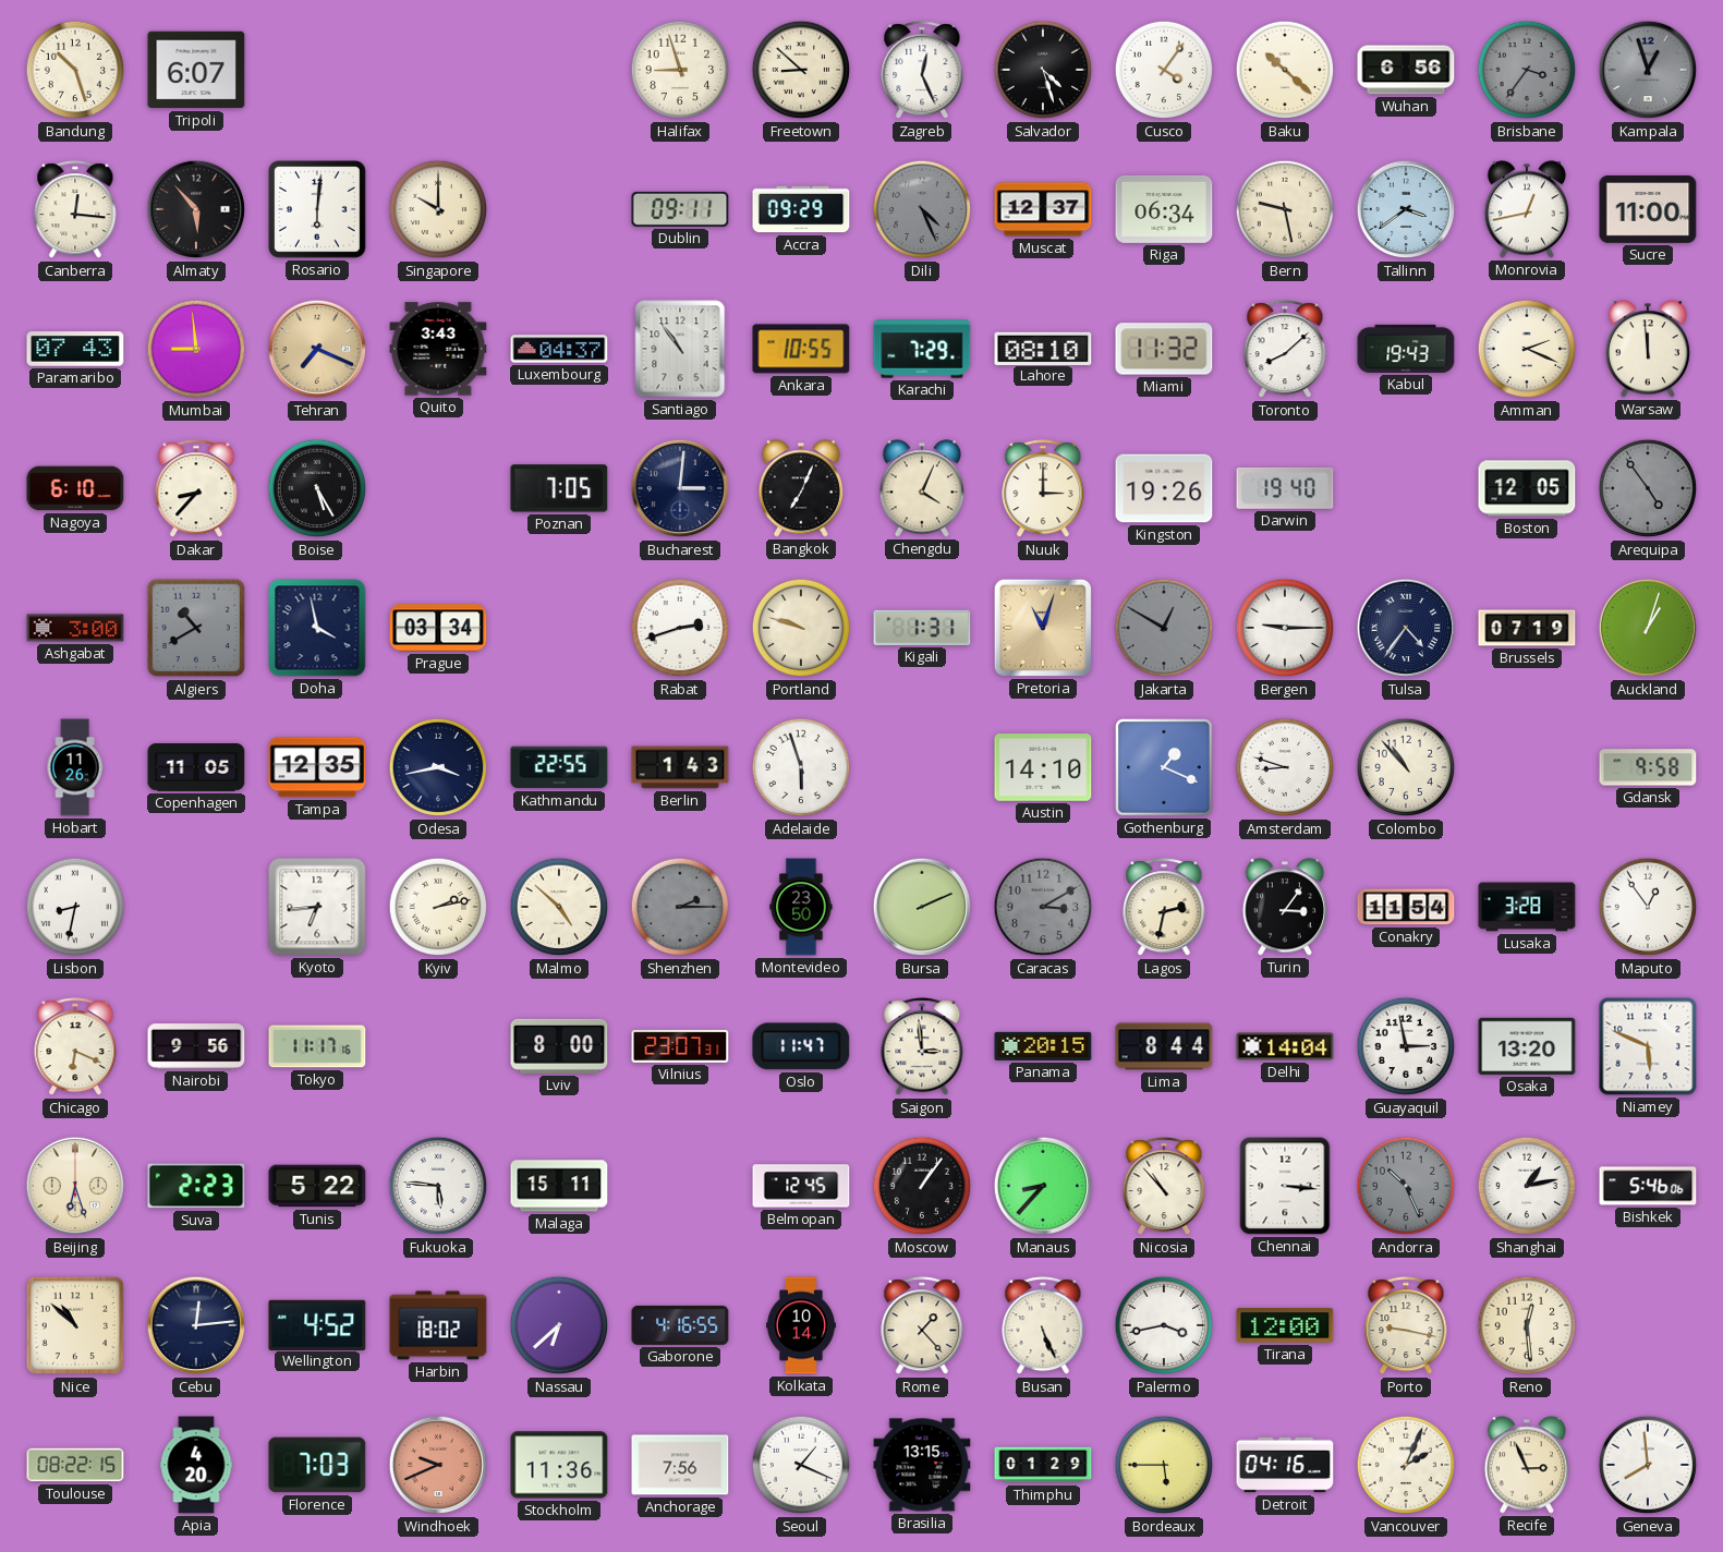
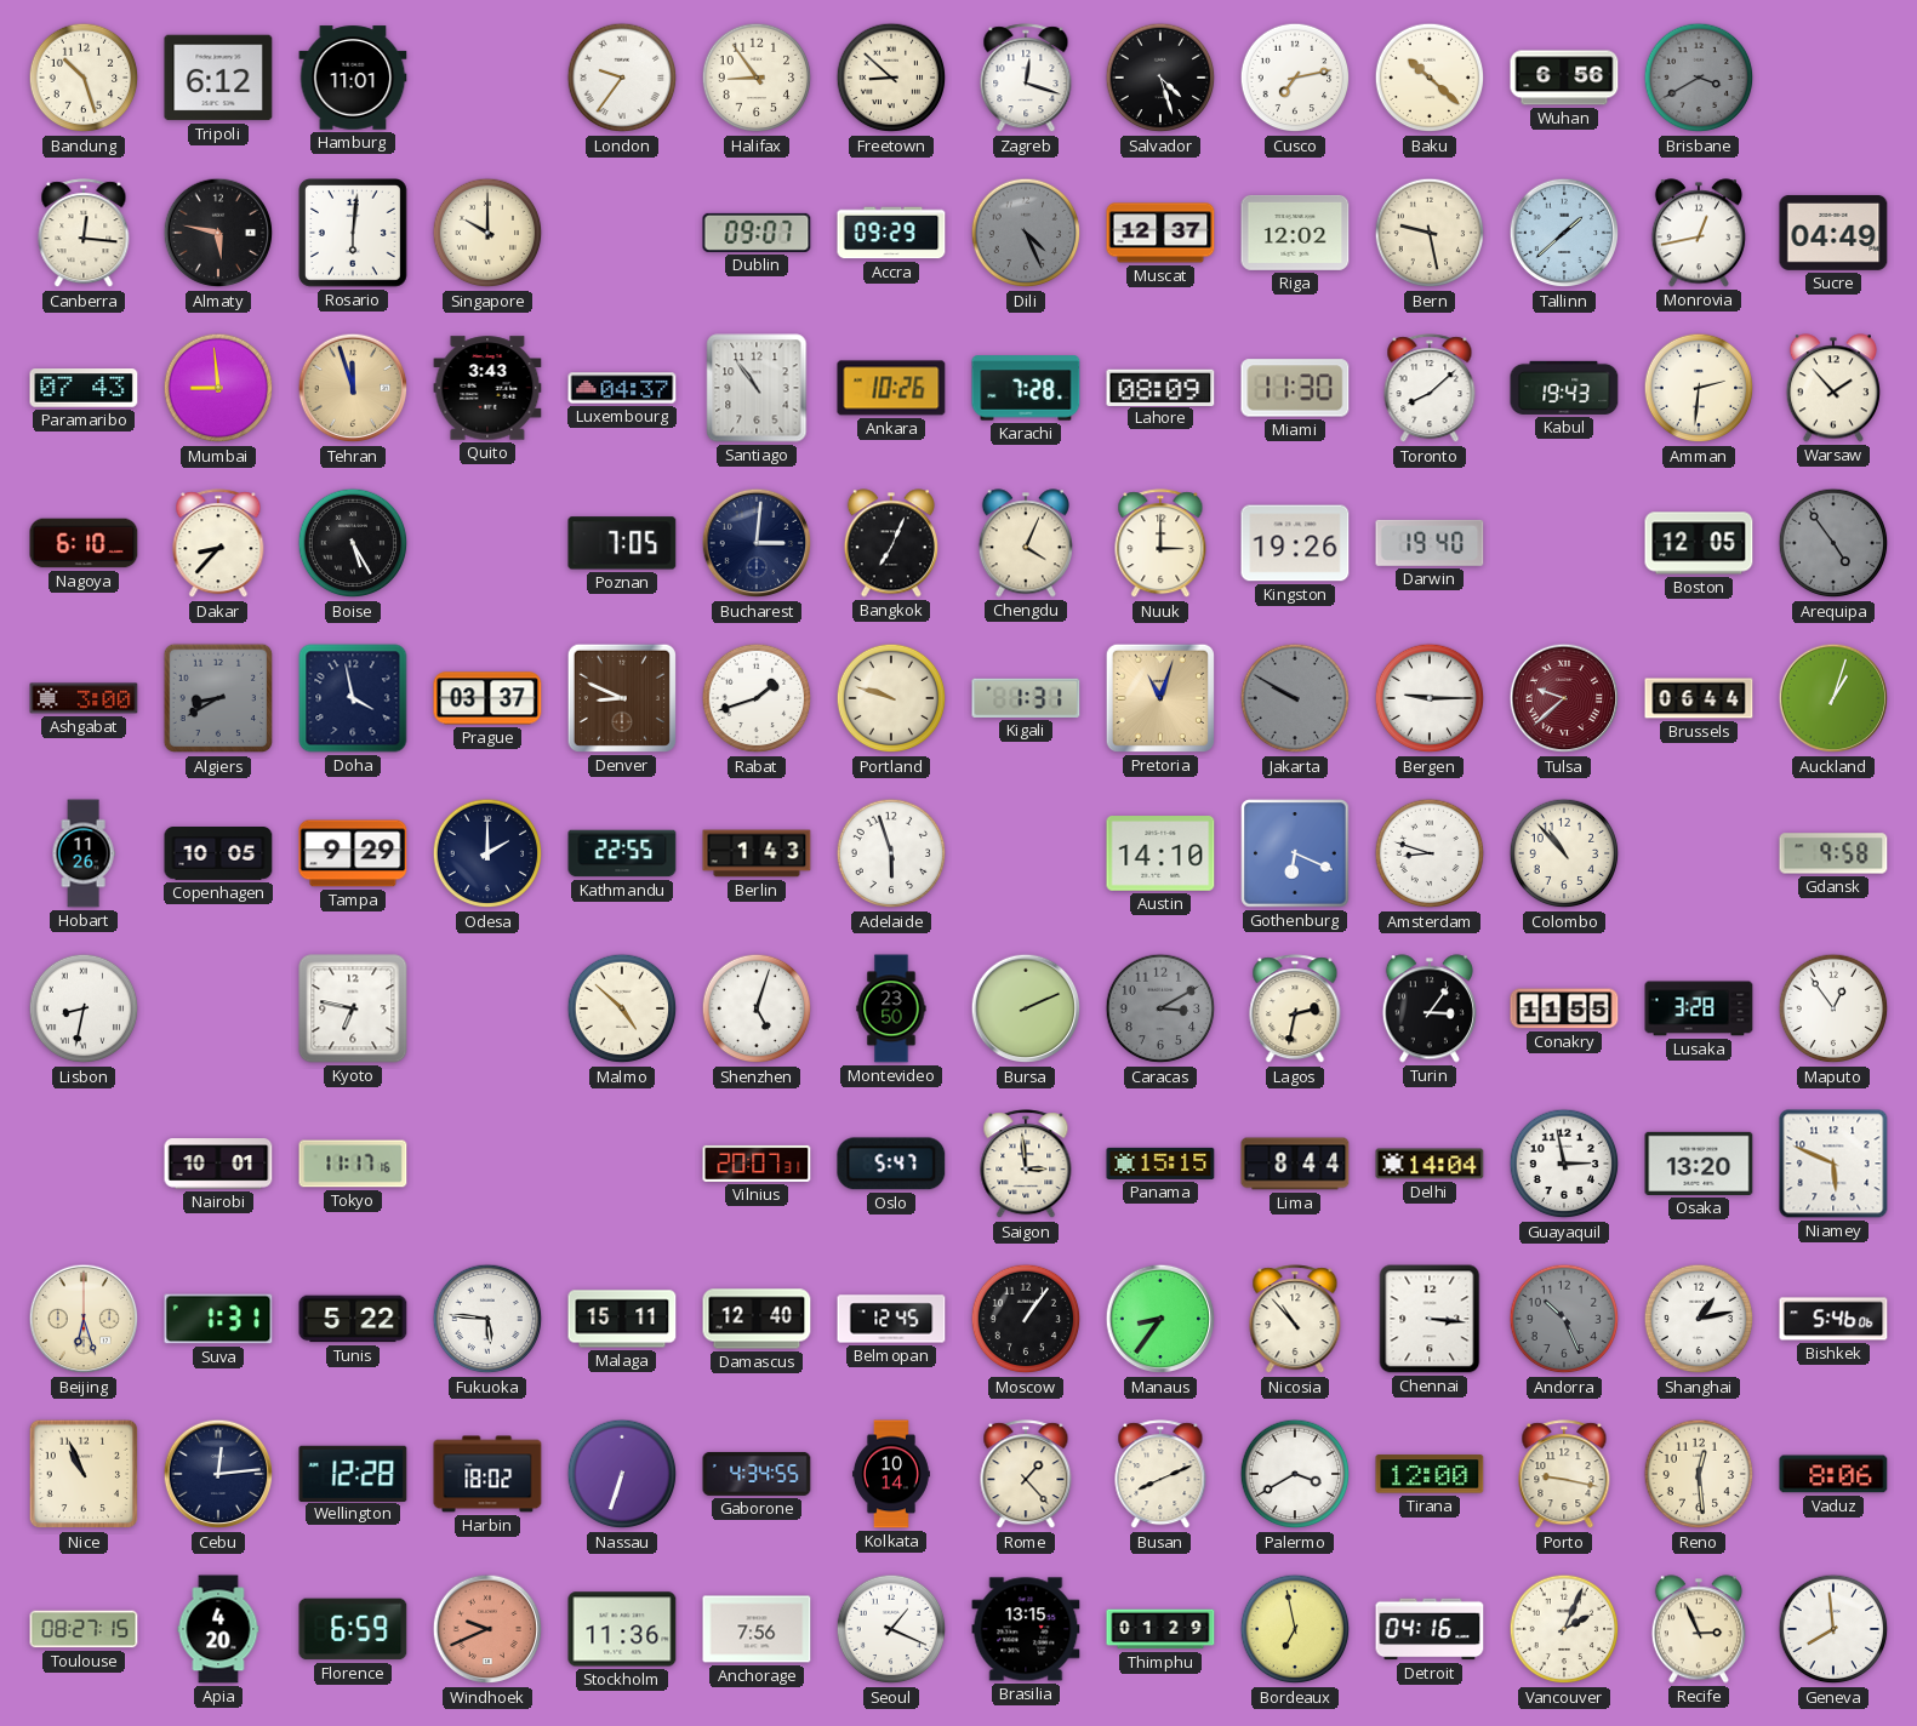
Tripoli: 6:07 -> 6:12 (218, 78)
Hamburg: none -> 11:01 (353, 78)
London: none -> 9:36 (622, 78)
Halifax: 8:57 -> 8:54 (757, 78)
Zagreb: 12:26 -> 12:18 (1026, 79)
Cusco: 4:06 -> 7:13 (1295, 78)
Brisbane: 3:36 -> 3:40 (1699, 78)
Kampala: 12:57 -> none (1648, 70)
Almaty: 5:53 -> 5:47 (218, 233)
Dublin: 09:11 -> 09:07 (757, 233)
Riga: 06:34 -> 12:02 (1295, 233)
Tallinn: 3:39 -> 1:38 (1564, 233)
Sucre: 11:00 -> 04:49 (1833, 233)
Tehran: 7:19 -> 11:57 (353, 388)
Ankara: 10:55 -> 10:26 (891, 388)
Karachi: 7:29 -> 7:28 (1026, 388)
Lahore: 08:10 -> 08:09 (1160, 387)
Miami: 11:32 -> 11:30 (1295, 388)
Amman: 2:19 -> 2:31 (1699, 388)
Warsaw: 11:59 -> 1:53 (1833, 388)
Algiers: 10:40 -> 8:40 (218, 698)
Prague: 03:34 -> 03:37 (487, 698)
Denver: none -> 8:49 (622, 698)
Rabat: 2:42 -> 1:42 (757, 698)
Jakarta: 12:50 -> 9:50 (1295, 698)
Tulsa: 4:36 -> 9:38 (1564, 698)
Tulsa dial: navy -> burgundy (1564, 698)
Brussels: 07:19 -> 06:44 (1699, 698)
Copenhagen: 11:05 -> 10:05 (218, 855)
Tampa: 12:35 -> 9:29 (353, 853)
Odesa: 3:43 -> 2:00 (487, 853)
Gothenburg: 1:19 -> 6:19 (1295, 853)
Kyoto: 6:44 -> 6:47 (353, 1008)
Kyiv: 2:13 -> none (438, 907)
Shenzhen: 2:15 -> 5:03 (757, 1008)
Shenzhen dial: grey -> white (757, 1008)
Conakry: 11:54 -> 11:55 (1564, 1008)
Chicago: 6:19 -> none (75, 1047)
Nairobi: 9:56 -> 10:01 (218, 1164)
Lviv: 8:00 -> none (559, 1046)
Vilnius: 23:07 -> 20:07 (757, 1164)
Oslo: 11:47 -> 5:47 (891, 1164)
Panama: 20:15 -> 15:15 (1160, 1164)
Suva: 2:23 -> 1:31 (218, 1319)
Damascus: none -> 12:40 (757, 1319)
Manaus: 8:37 -> 8:36 (1160, 1319)
Nice: 10:52 -> 10:56 (84, 1474)
Wellington: 4:52 -> 12:28 (353, 1473)
Nassau: 6:38 -> 6:33 (622, 1474)
Gaborone: 4:16 -> 4:34 (757, 1474)
Busan: 5:26 -> 8:11 (1160, 1475)
Palermo: 3:43 -> 3:40 (1295, 1474)
Vaduz: none -> 8:06 (1833, 1474)
Toulouse: 08:22 -> 08:27 (84, 1629)
Florence: 7:03 -> 6:59 (353, 1629)
Bordeaux: 5:45 -> 6:58 (1295, 1629)
